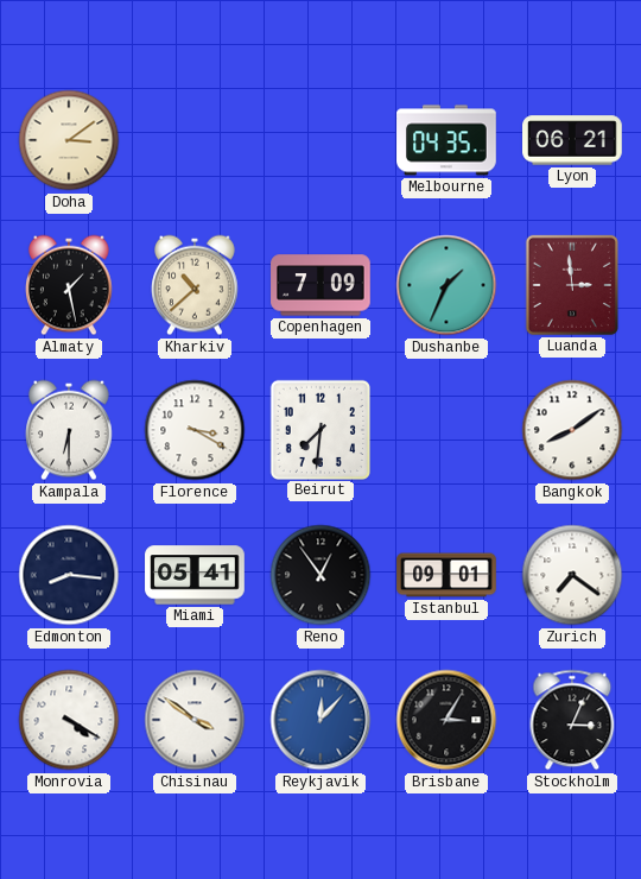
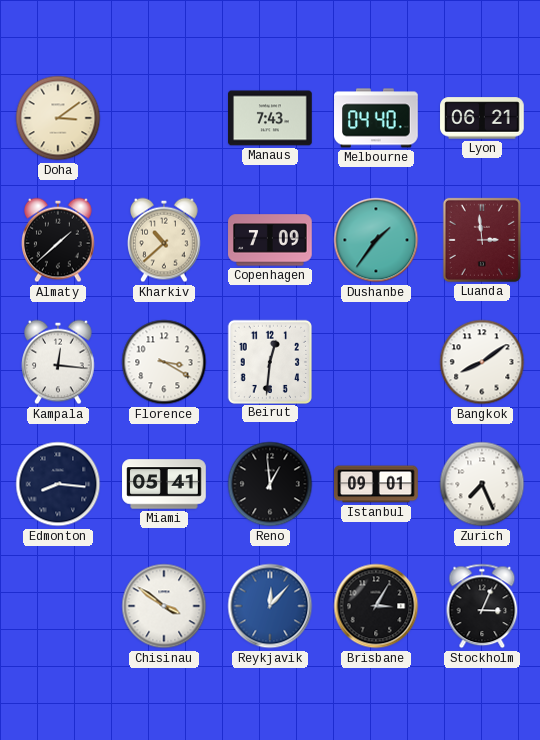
Manaus: none -> 7:43 (270, 118)
Melbourne: 04:35 -> 04:40 (376, 118)
Almaty: 1:28 -> 1:38 (59, 240)
Dushanbe: 1:34 -> 1:36 (376, 240)
Kampala: 6:30 -> 12:16 (59, 362)
Beirut: 7:31 -> 12:31 (269, 361)
Reno: 12:54 -> 12:59 (270, 484)
Zurich: 7:21 -> 7:26 (482, 484)
Monrovia: 4:20 -> none (69, 720)
